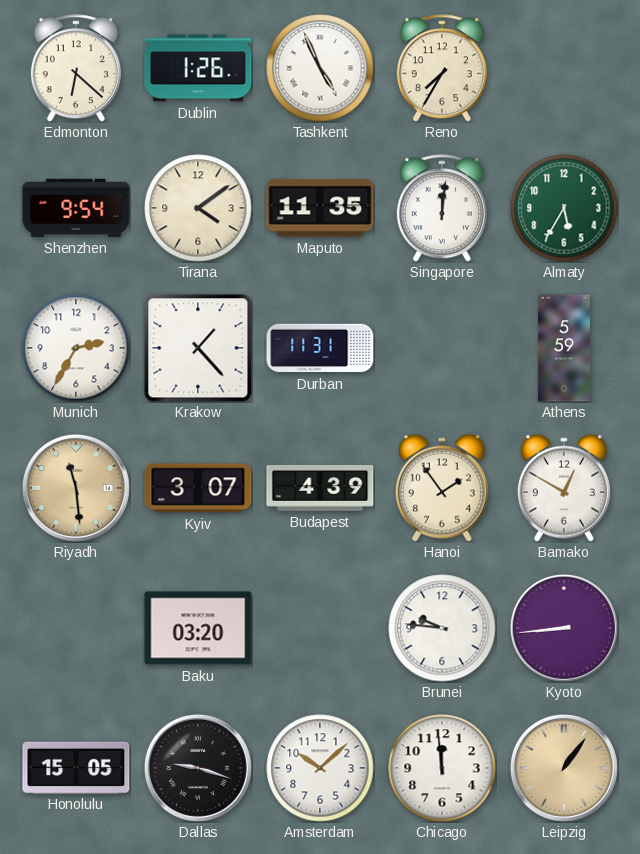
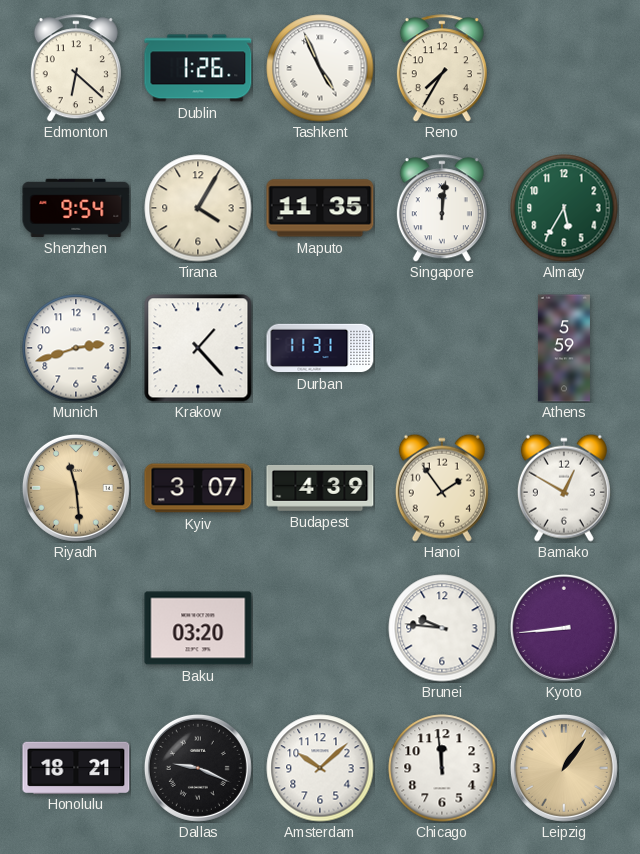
Tirana: 4:09 -> 4:05 (198, 208)
Munich: 2:35 -> 2:42 (76, 348)
Honolulu: 15:05 -> 18:21 (76, 767)
Dallas: 9:18 -> 9:19 (198, 768)
